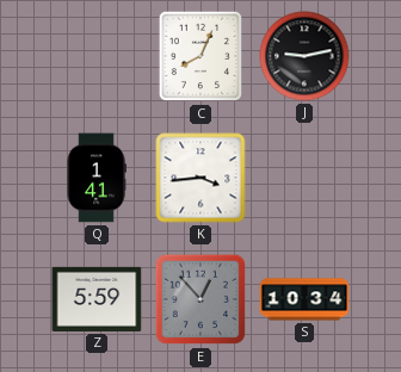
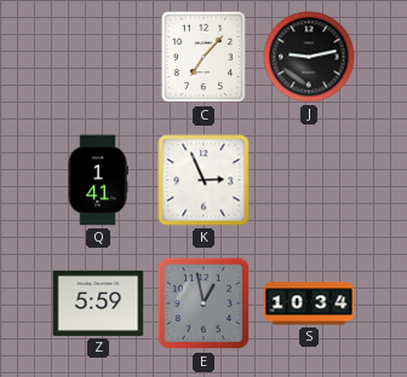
C: 8:04 -> 7:07 (202, 57)
K: 3:44 -> 2:56 (203, 180)
E: 12:53 -> 12:58 (203, 303)
